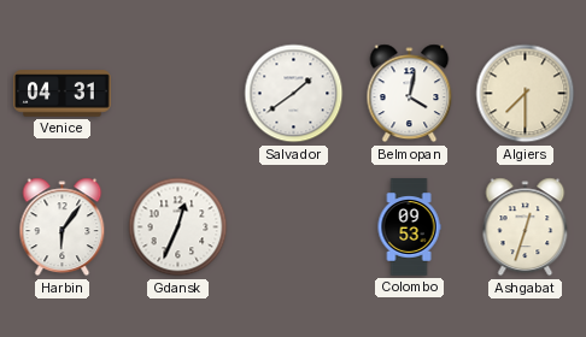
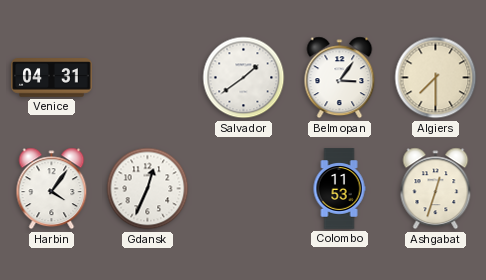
Belmopan: 4:02 -> 3:06 (340, 78)
Harbin: 6:06 -> 4:06 (52, 189)
Colombo: 09:53 -> 11:53 (339, 189)
